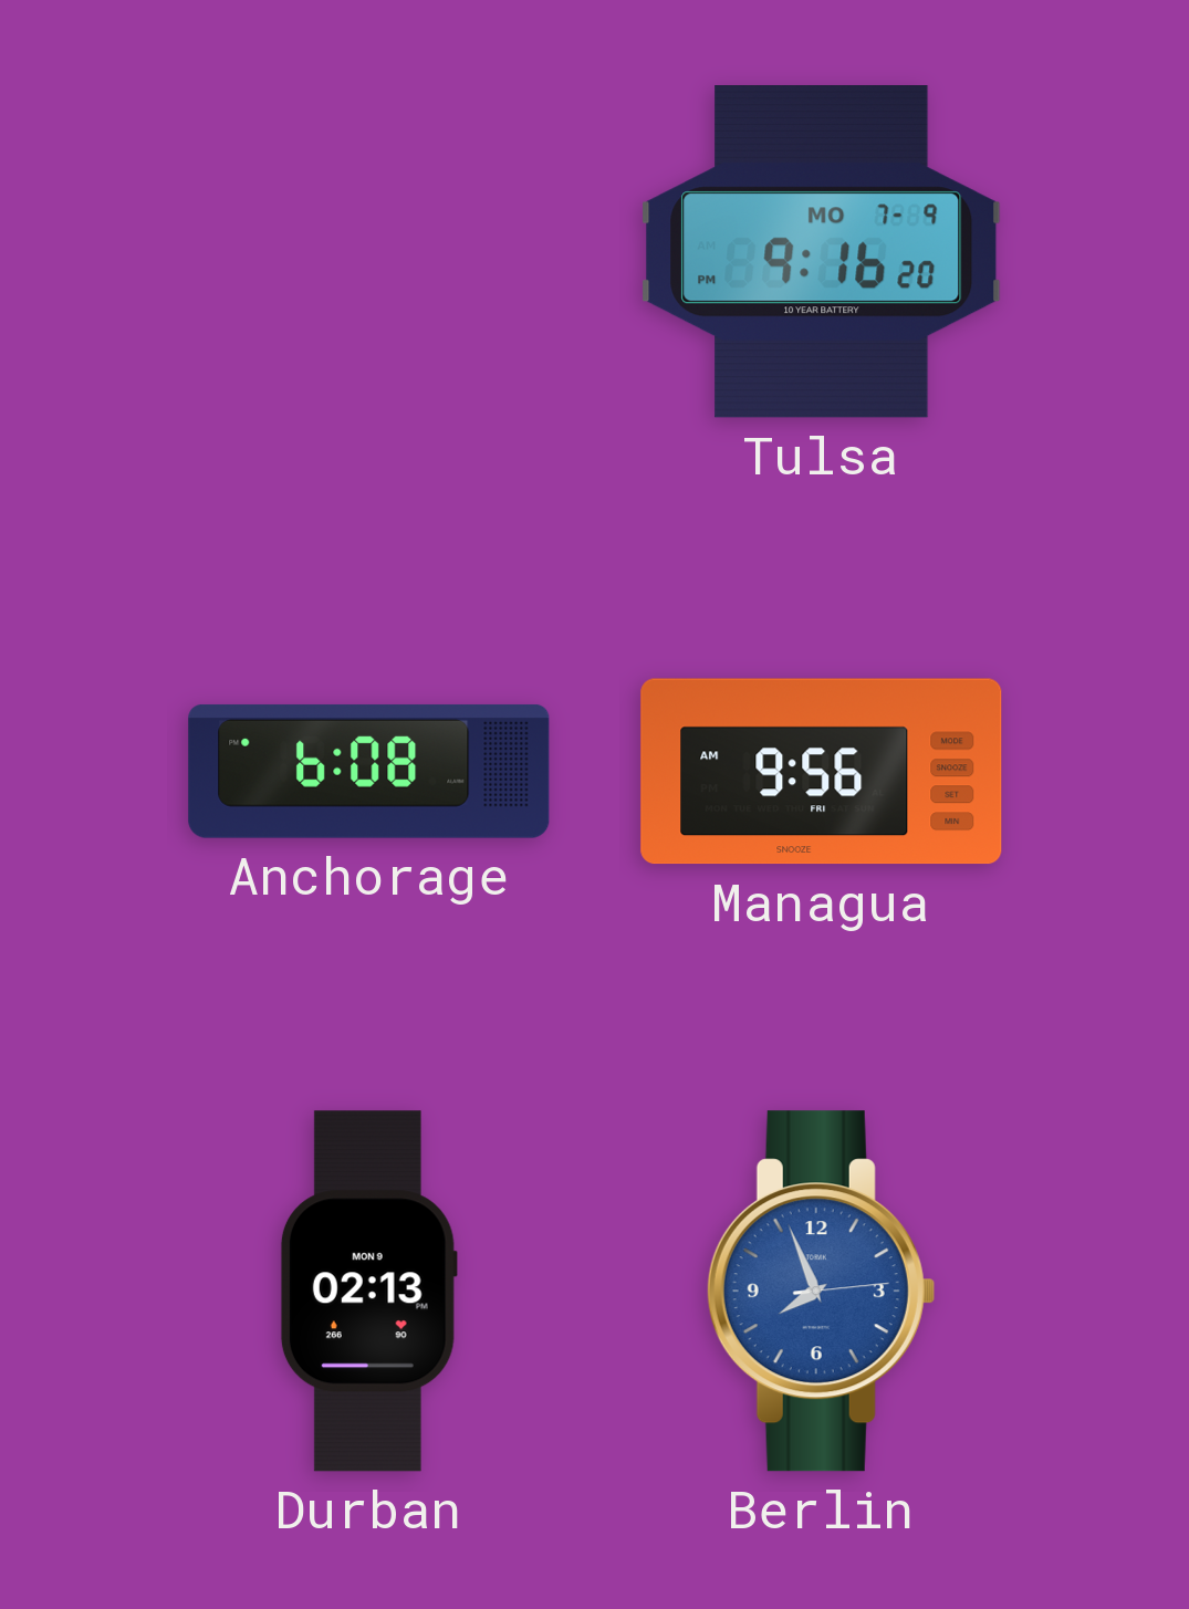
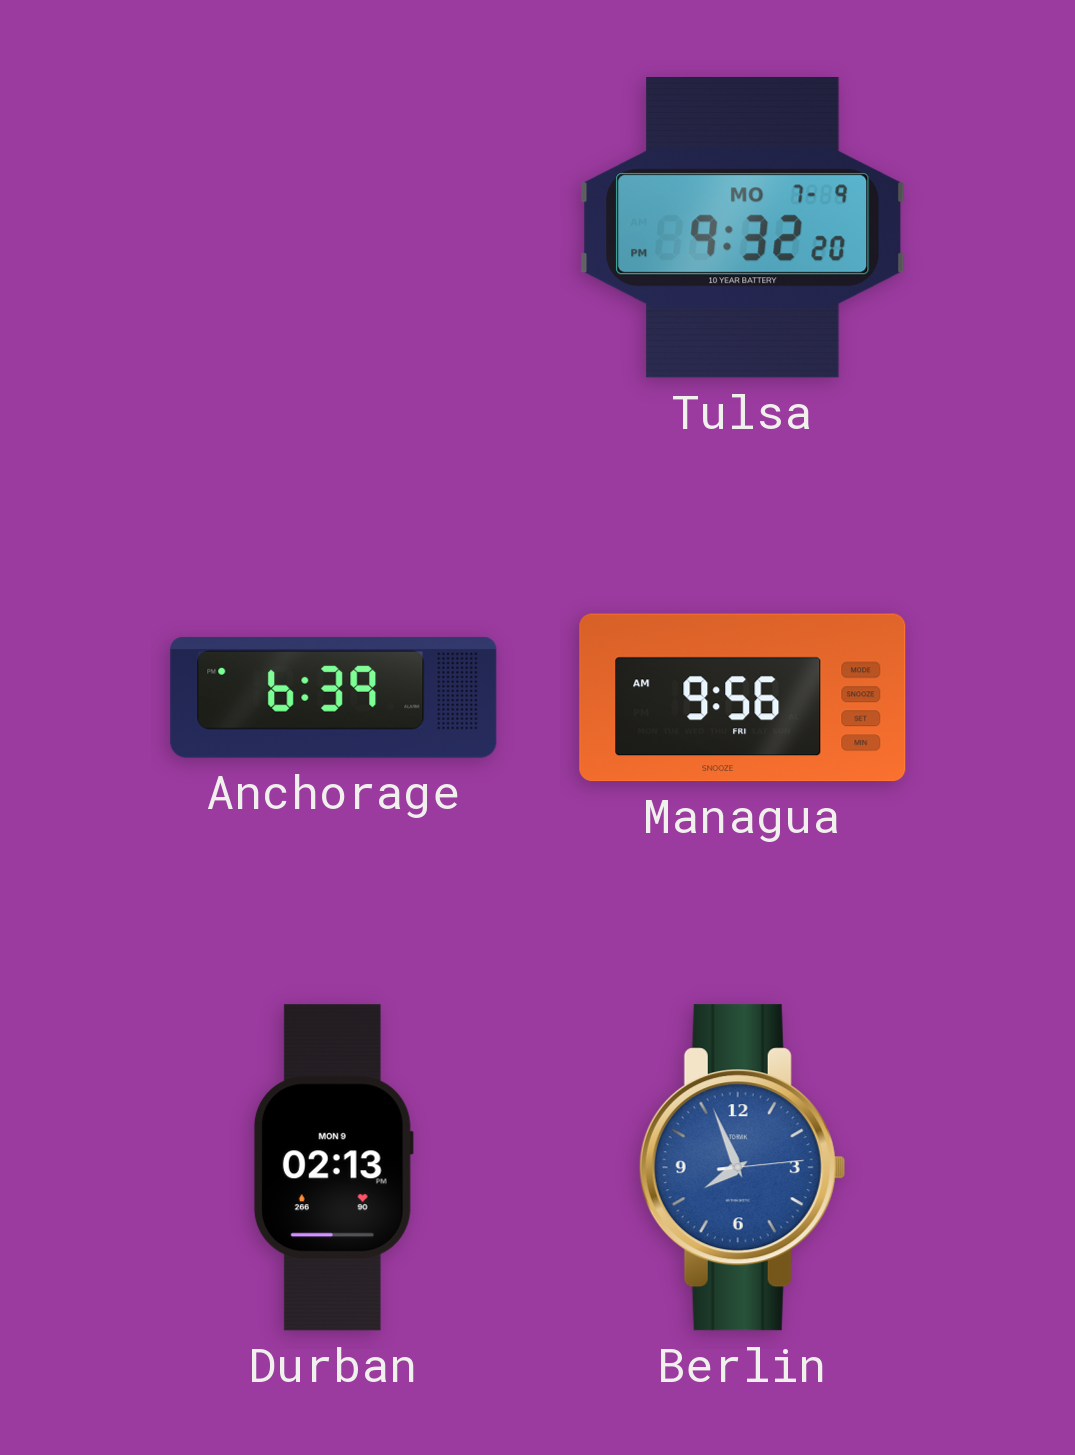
Tulsa: 9:16 -> 9:32 (743, 228)
Anchorage: 6:08 -> 6:39 (334, 697)
